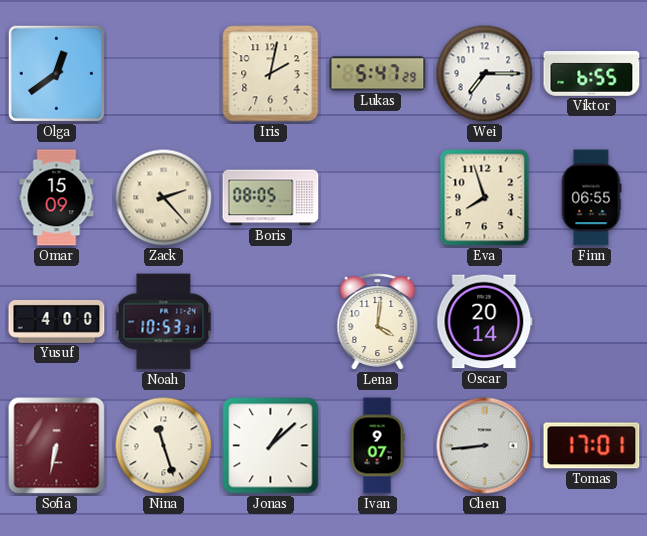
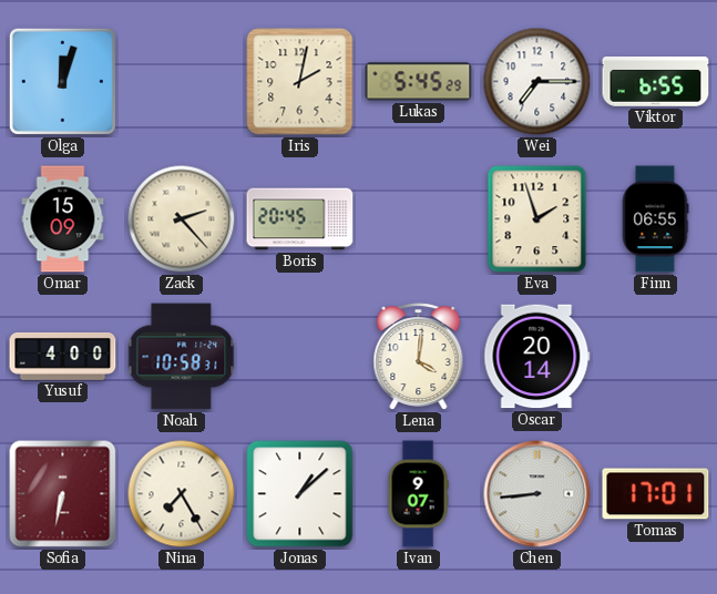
Olga: 12:39 -> 12:03 (62, 81)
Lukas: 5:47 -> 5:45 (419, 82)
Boris: 08:05 -> 20:45 (300, 219)
Eva: 7:57 -> 1:57 (537, 219)
Noah: 10:53 -> 10:58 (182, 357)
Nina: 11:27 -> 7:25 (182, 494)
